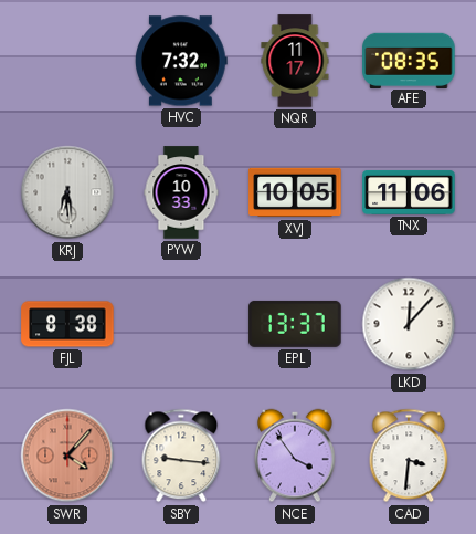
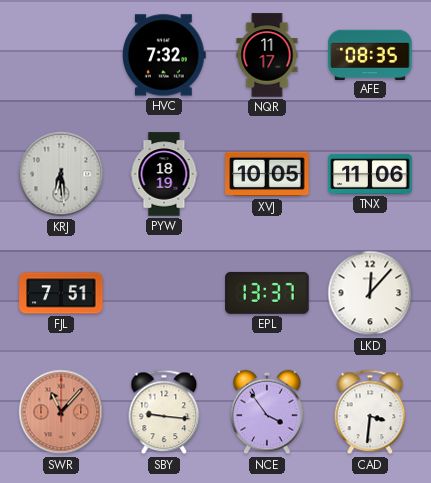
PYW: 10:33 -> 18:19 (164, 174)
FJL: 8:38 -> 7:51 (61, 293)
SWR: 4:07 -> 11:07 (61, 412)
